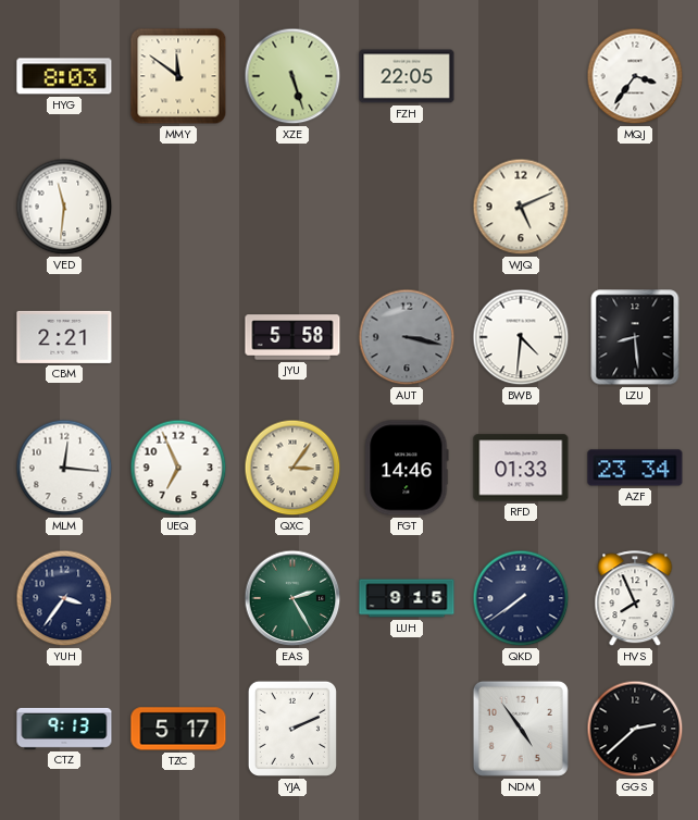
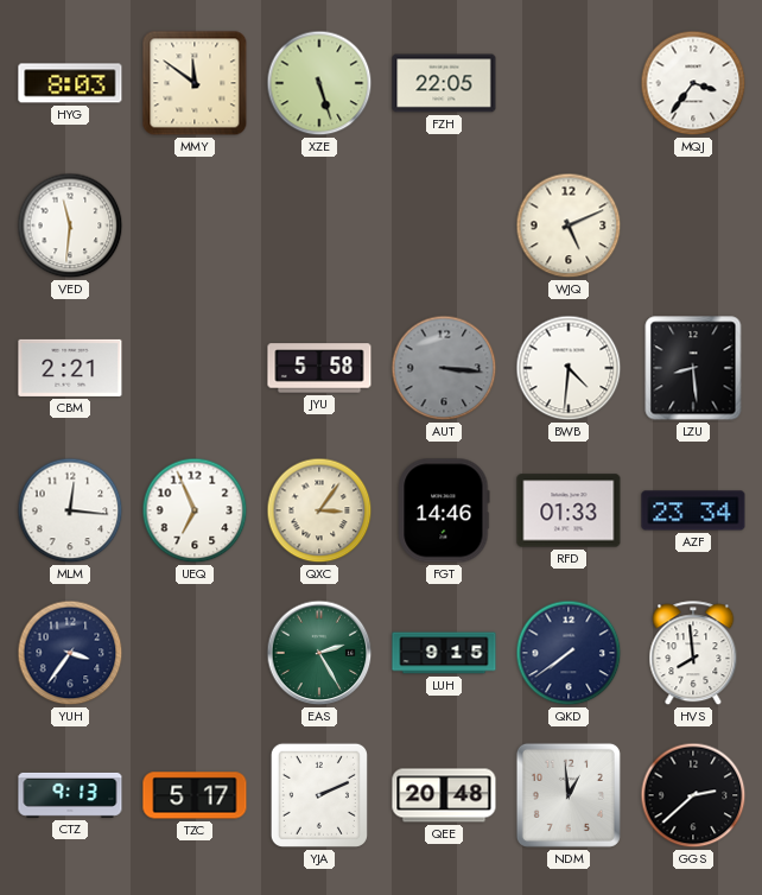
AUT: 3:17 -> 3:16 (444, 368)
HVS: 7:56 -> 7:59 (693, 654)
QEE: none -> 20:48 (444, 795)
NDM: 4:54 -> 12:59 (569, 795)
